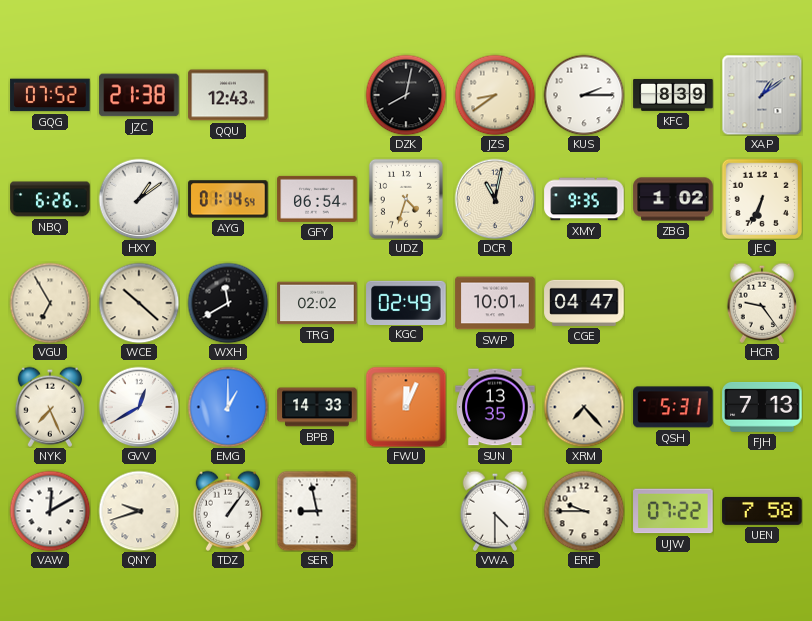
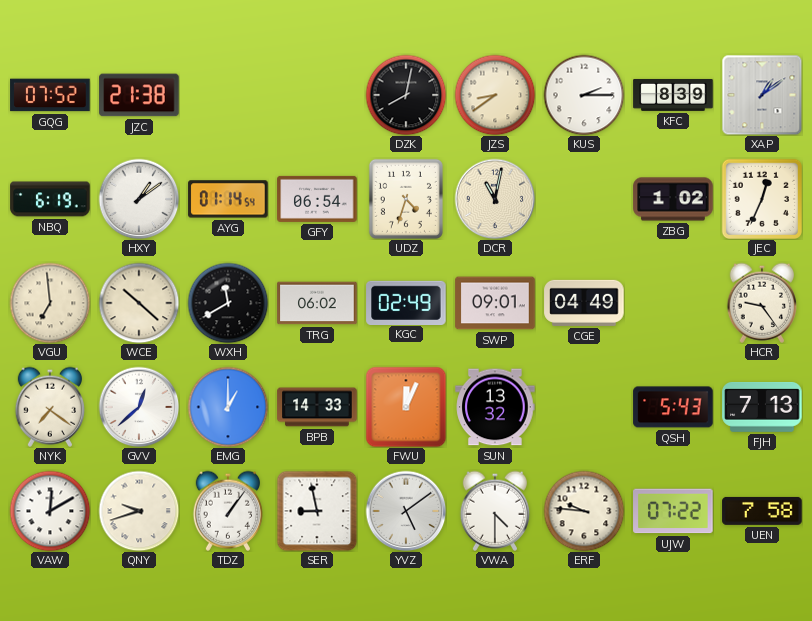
QQU: 12:43 -> none (228, 95)
NBQ: 6:26 -> 6:19 (50, 199)
XMY: 9:35 -> none (584, 199)
JEC: 6:34 -> 12:34 (762, 199)
VGU: 6:55 -> 6:59 (50, 303)
TRG: 02:02 -> 06:02 (317, 303)
SWP: 10:01 -> 09:01 (495, 303)
CGE: 04:47 -> 04:49 (584, 303)
NYK: 7:26 -> 7:21 (49, 407)
GVV: 12:40 -> 12:38 (139, 407)
SUN: 13:35 -> 13:32 (495, 407)
XRM: 7:23 -> none (584, 407)
QSH: 5:31 -> 5:43 (673, 407)
YVZ: none -> 5:09 (406, 511)
ERF: 9:45 -> 9:46 (584, 511)
